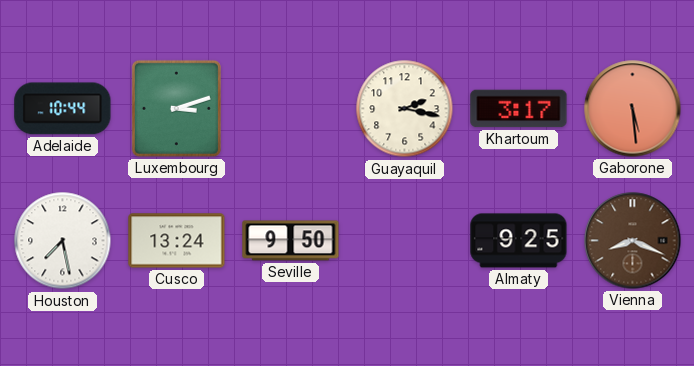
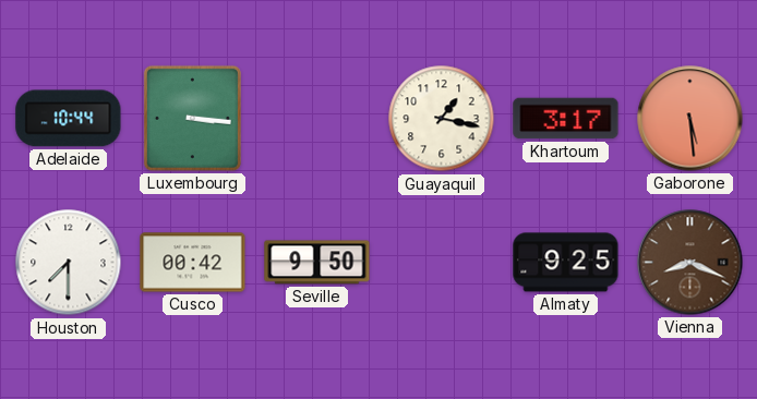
Luxembourg: 3:12 -> 3:16 (192, 118)
Guayaquil: 2:17 -> 1:17 (442, 119)
Houston: 7:28 -> 7:30 (69, 263)
Cusco: 13:24 -> 00:42 (193, 263)
